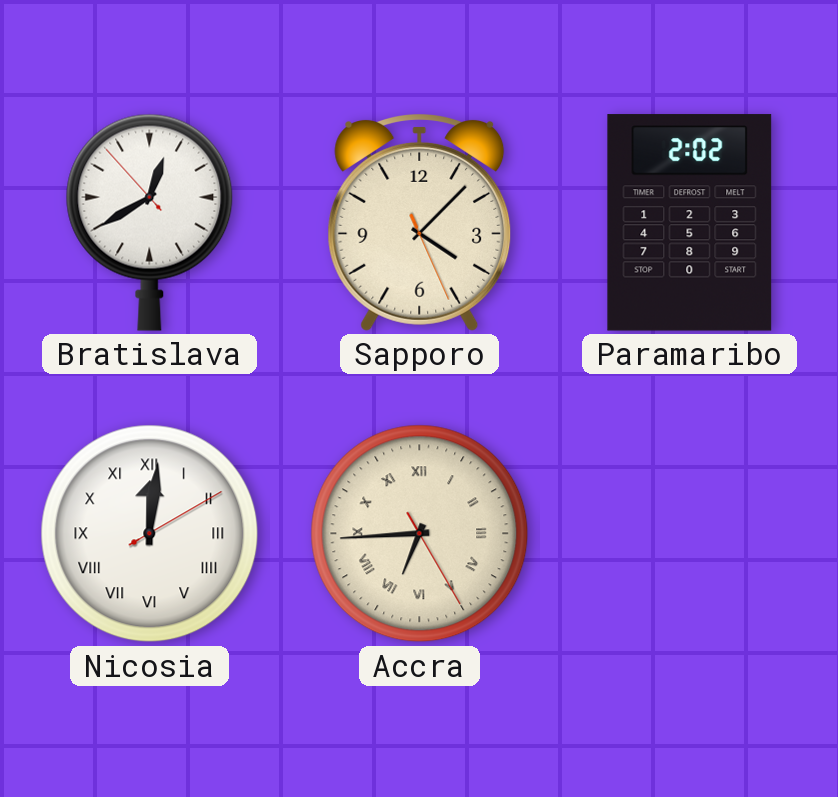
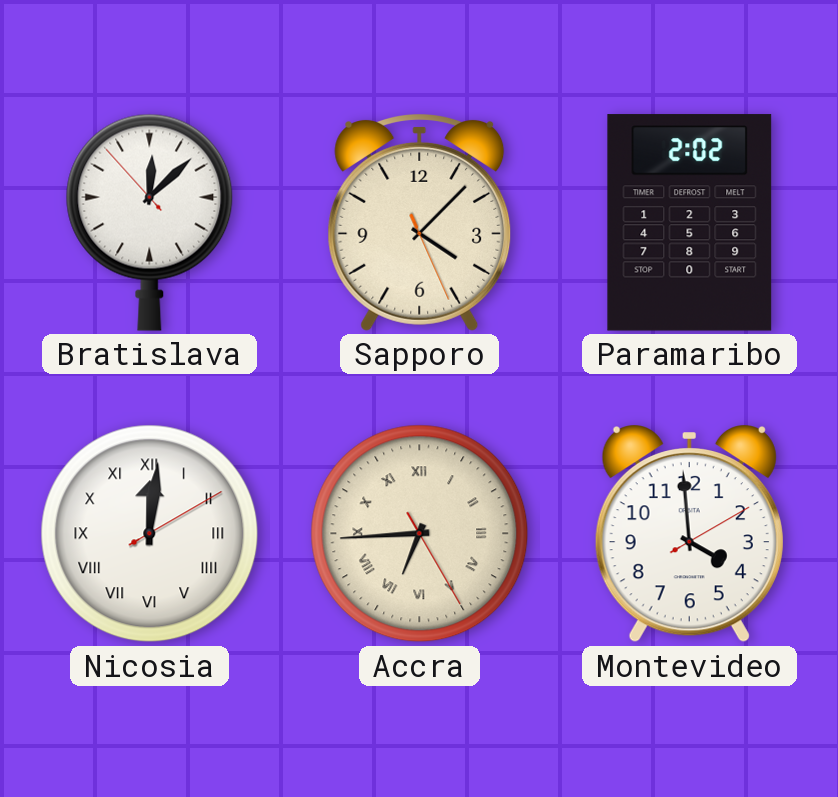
Bratislava: 12:39 -> 12:07 (150, 222)
Montevideo: none -> 3:59 (689, 535)
